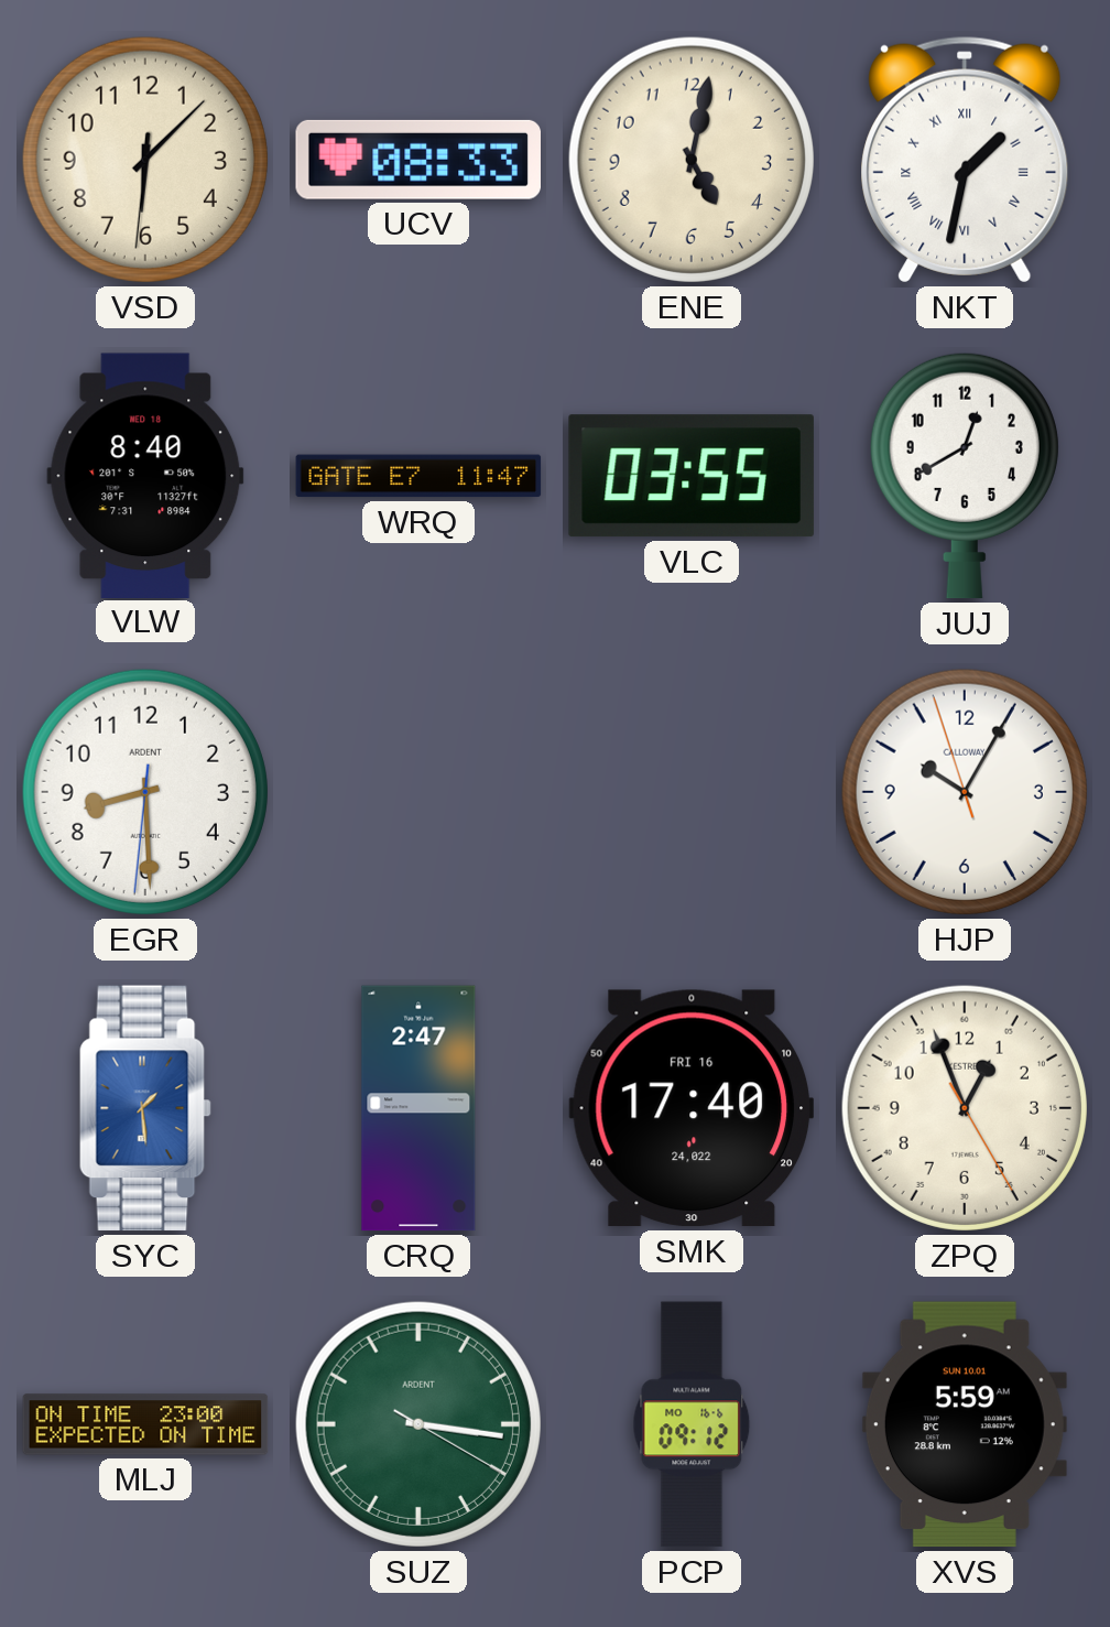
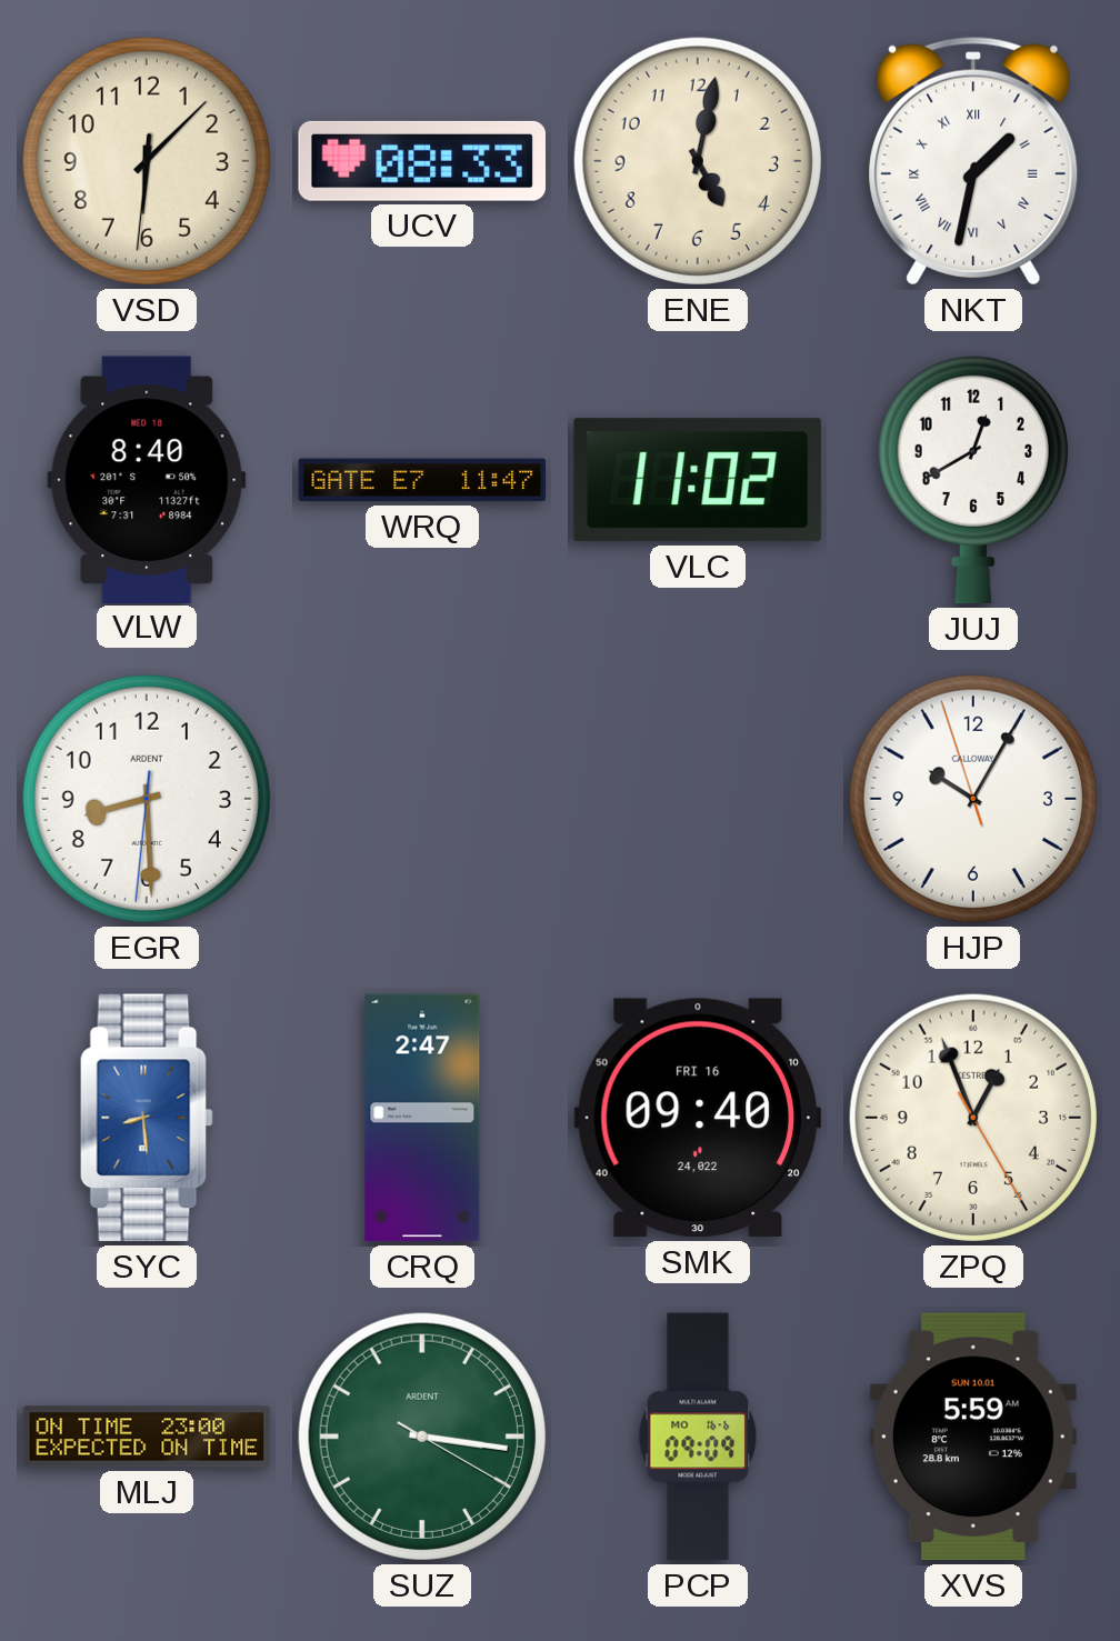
VLC: 03:55 -> 11:02 (698, 480)
SYC: 1:29 -> 8:29 (147, 1118)
SMK: 17:40 -> 09:40 (697, 1118)
PCP: 09:12 -> 09:09 (698, 1437)
